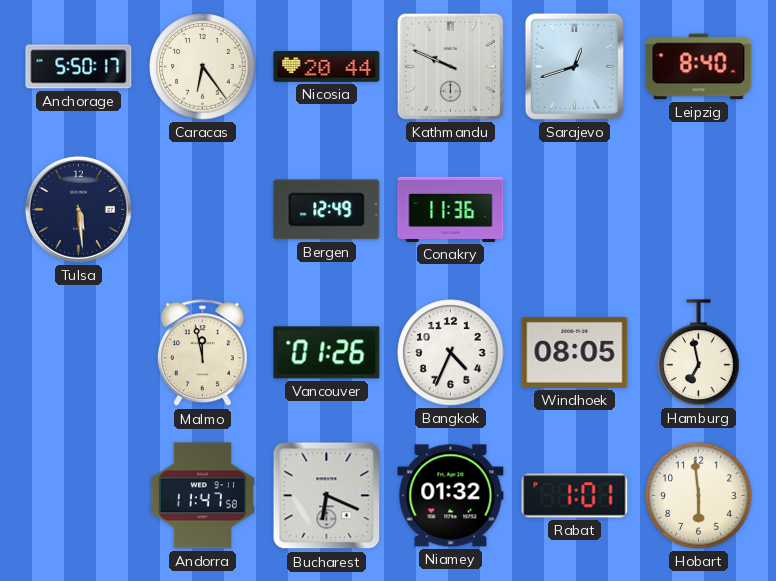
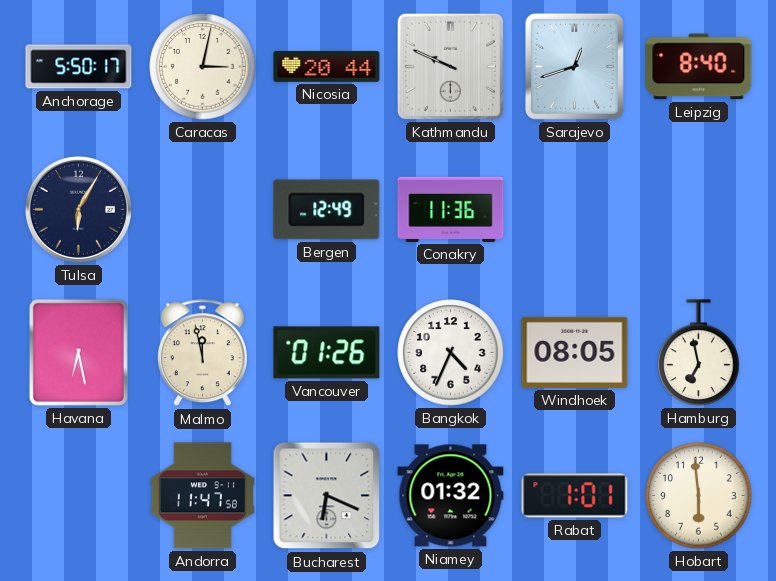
Caracas: 6:24 -> 3:02 (203, 67)
Tulsa: 5:29 -> 6:05 (78, 209)
Havana: none -> 6:28 (78, 352)
